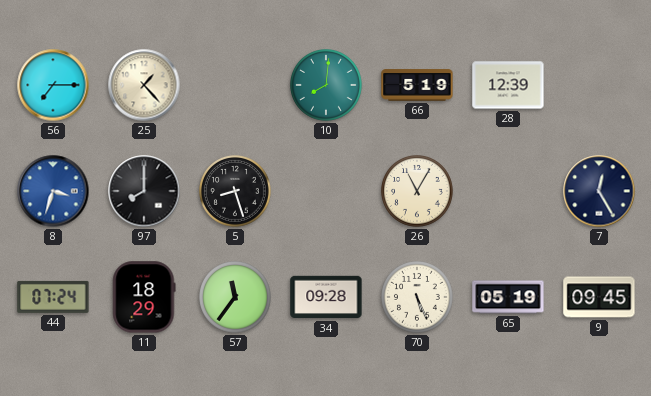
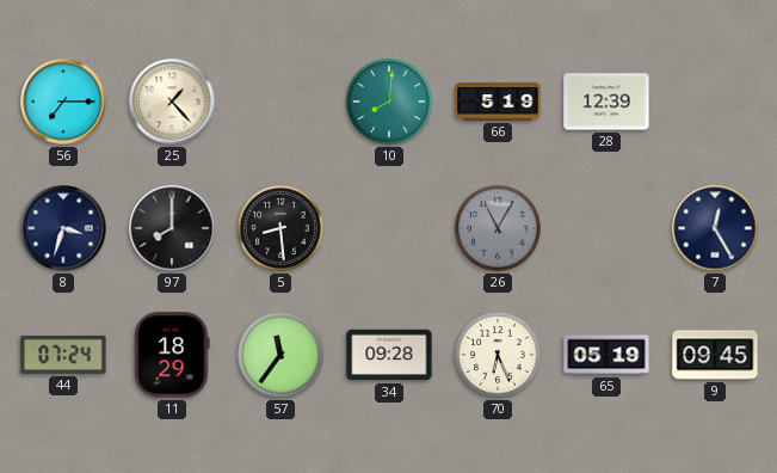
8 dial: blue -> navy (63, 228)
5: 8:27 -> 8:29 (282, 229)
26 dial: cream -> grey (499, 229)
70: 5:26 -> 6:26 (499, 356)
